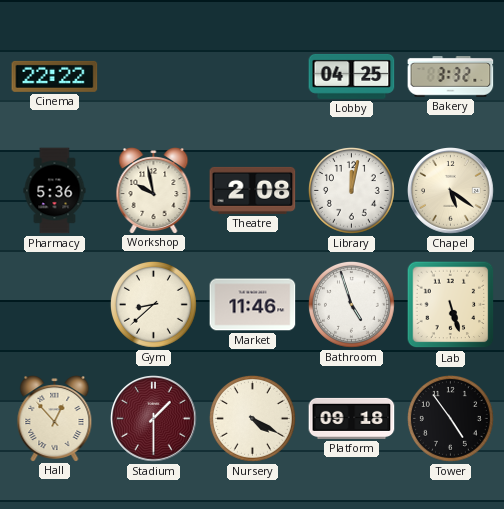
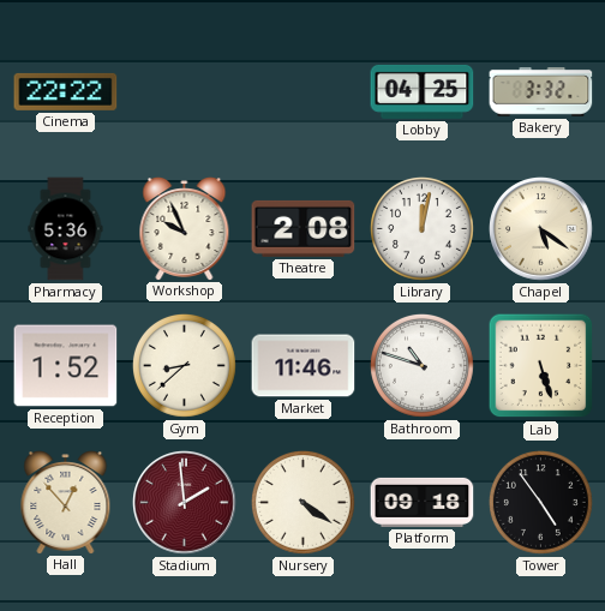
Workshop: 9:58 -> 9:56 (185, 229)
Reception: none -> 1:52 (66, 366)
Bathroom: 4:57 -> 10:48 (421, 365)
Stadium: 1:30 -> 1:59 (185, 503)
Nursery: 4:20 -> 4:21 (302, 502)
